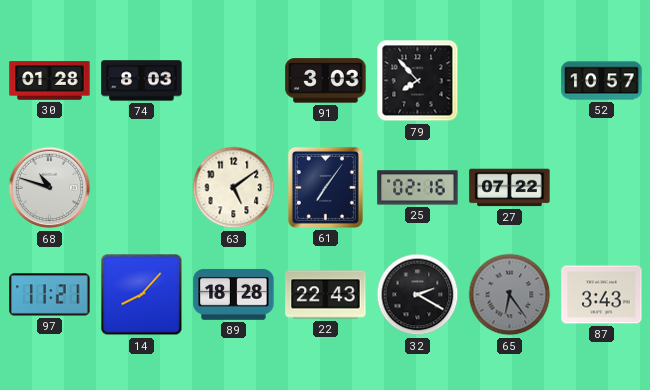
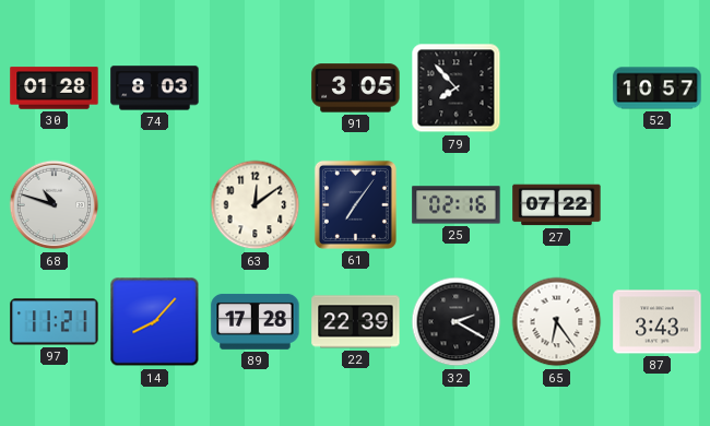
91: 3:03 -> 3:05 (356, 88)
63: 5:09 -> 12:09 (256, 205)
89: 18:28 -> 17:28 (256, 321)
22: 22:43 -> 22:39 (356, 322)
65 dial: grey -> white (557, 322)
